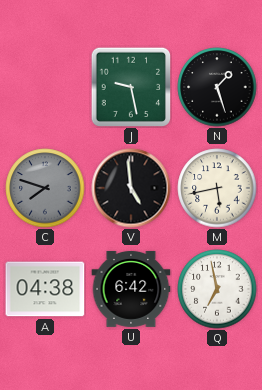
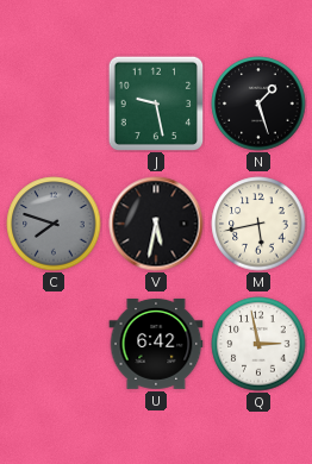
V: 4:59 -> 5:32 (156, 224)
A: 04:38 -> none (45, 289)
Q: 6:58 -> 2:58 (258, 344)
